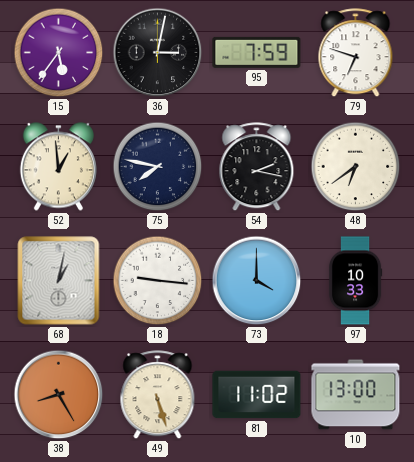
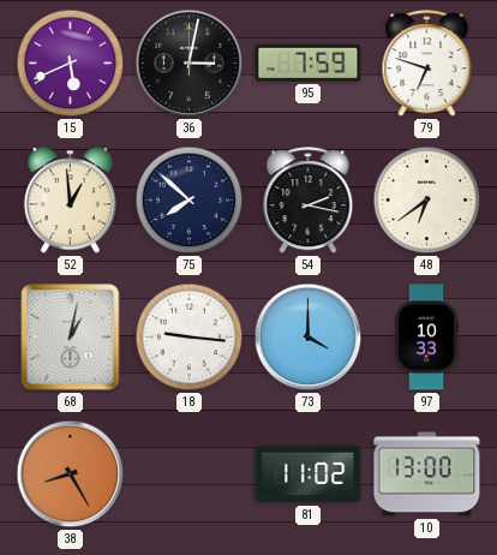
15: 5:36 -> 5:41 (71, 64)
75: 7:47 -> 7:52 (190, 201)
49: 5:27 -> none (158, 395)
